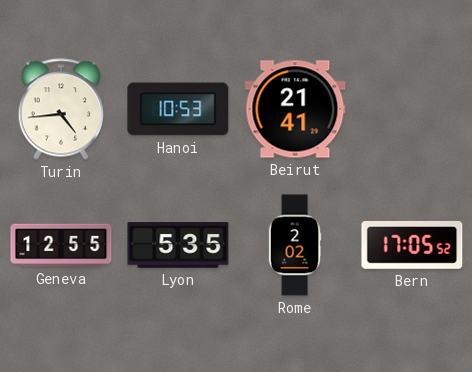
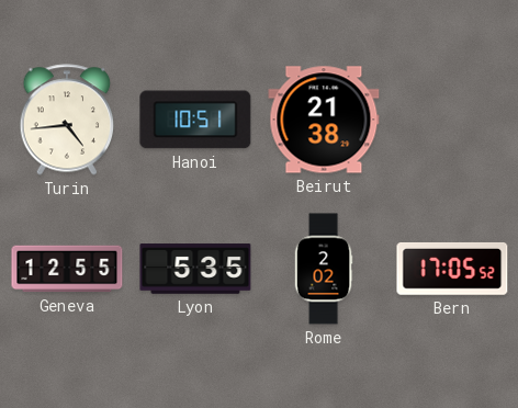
Hanoi: 10:53 -> 10:51 (195, 120)
Beirut: 21:41 -> 21:38 (324, 120)
